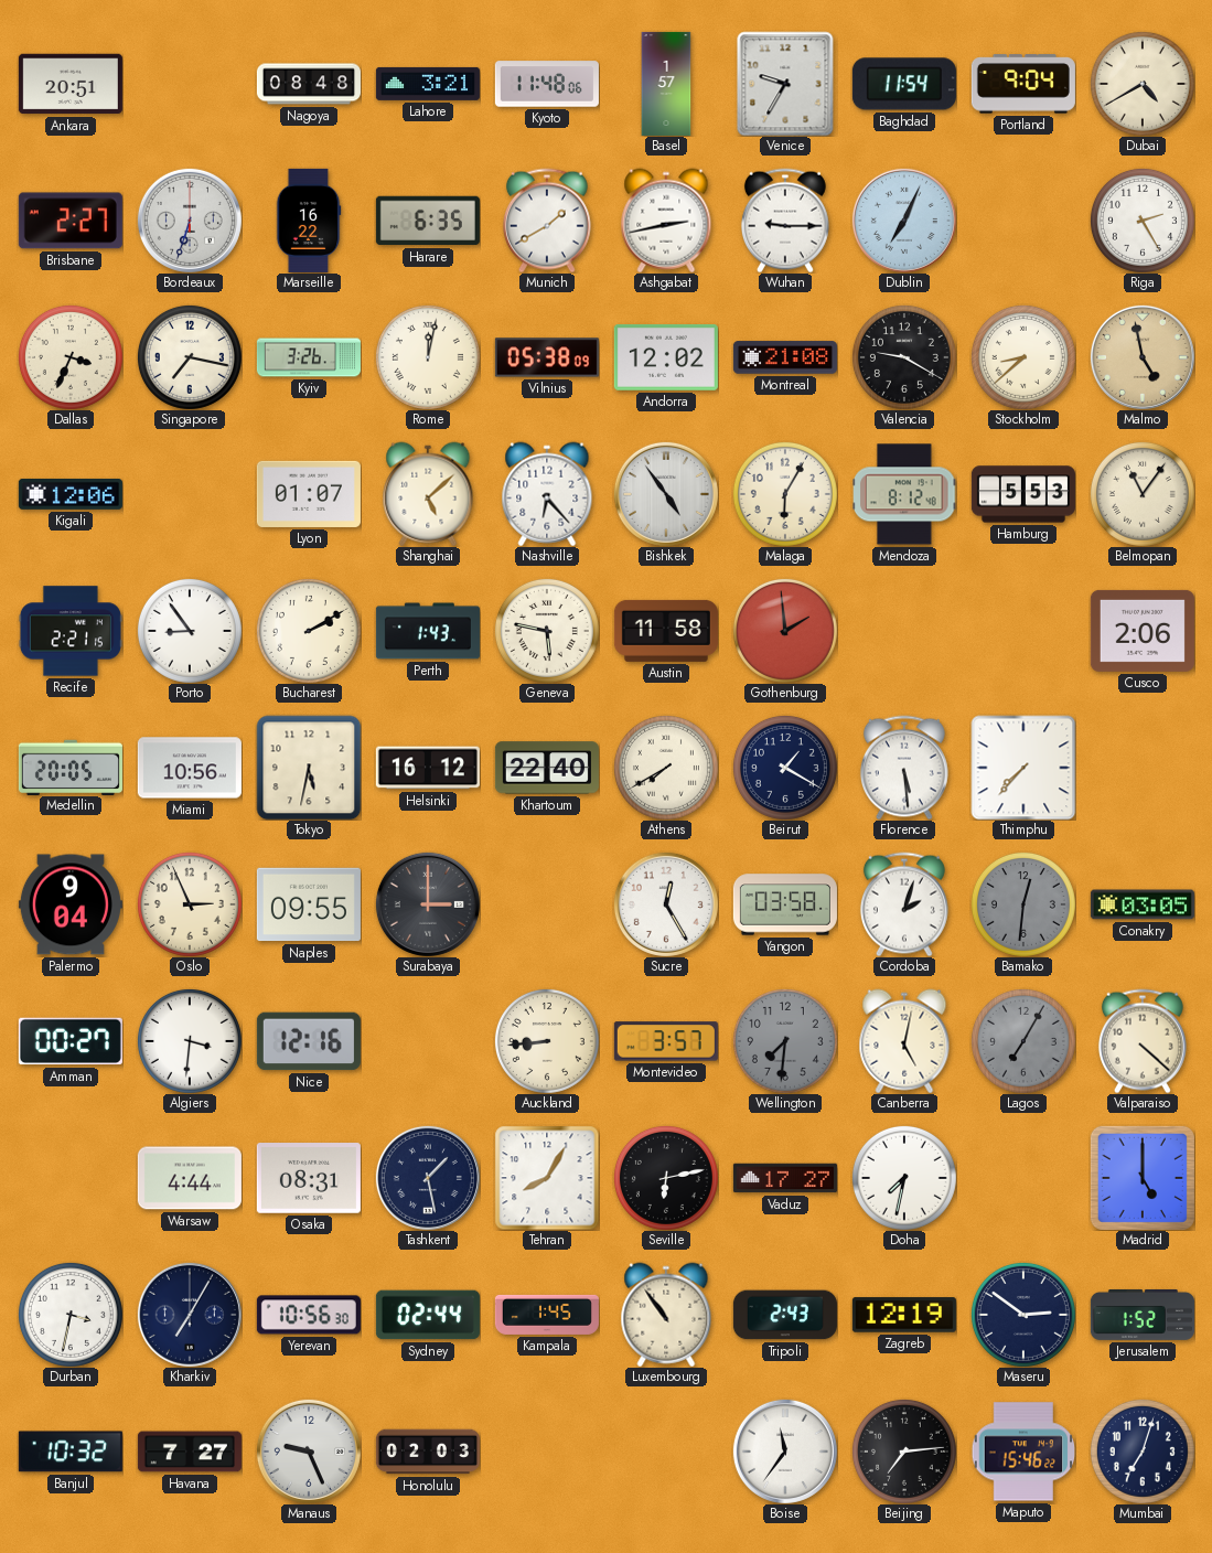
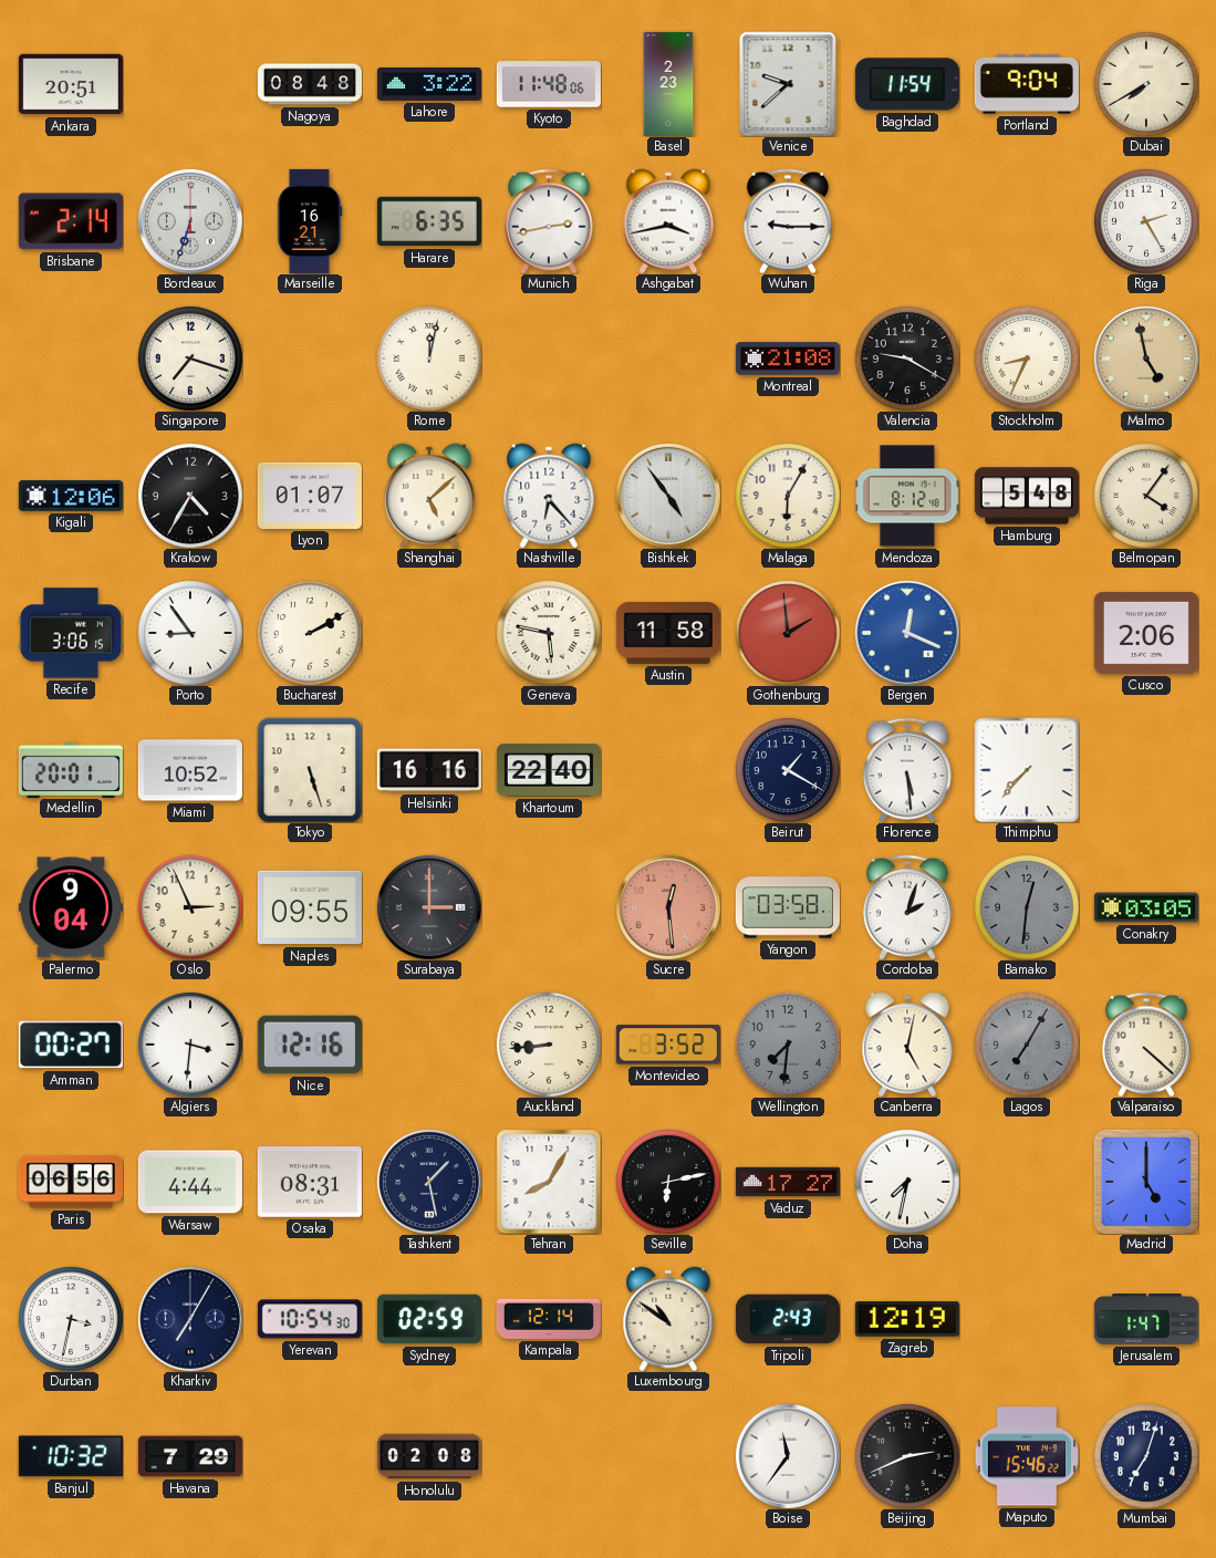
Lahore: 3:21 -> 3:22 (429, 84)
Basel: 1:57 -> 2:23 (668, 84)
Venice: 9:35 -> 9:38 (788, 84)
Dubai: 4:40 -> 7:40 (1146, 84)
Brisbane: 2:27 -> 2:14 (71, 221)
Marseille: 16:22 -> 16:21 (310, 221)
Munich: 1:40 -> 2:43 (549, 221)
Ashgabat: 2:43 -> 3:43 (668, 221)
Dublin: 7:04 -> none (904, 221)
Dallas: 3:34 -> none (71, 357)
Singapore: 7:17 -> 7:18 (190, 359)
Kyiv: 3:26 -> none (309, 357)
Vilnius: 05:38 -> none (547, 357)
Andorra: 12:02 -> none (666, 358)
Stockholm: 8:38 -> 8:34 (1027, 359)
Krakow: none -> 4:35 (190, 496)
Hamburg: 5:53 -> 5:48 (1027, 496)
Belmopan: 11:06 -> 4:06 (1146, 496)
Recife: 2:21 -> 3:06 (71, 633)
Perth: 1:43 -> none (428, 631)
Bergen: none -> 12:19 (907, 633)
Medellin: 20:05 -> 20:01 (71, 769)
Miami: 10:56 -> 10:52 (190, 770)
Tokyo: 5:32 -> 5:27 (310, 770)
Helsinki: 16:12 -> 16:16 (429, 770)
Athens: 7:40 -> none (666, 768)
Sucre: 12:25 -> 12:29 (668, 907)
Sucre dial: white -> salmon (668, 907)
Montevideo: 3:57 -> 3:52 (668, 1045)
Paris: none -> 06:56 (71, 1182)
Yerevan: 10:56 -> 10:54 (310, 1319)
Sydney: 02:44 -> 02:59 (429, 1319)
Kampala: 1:45 -> 12:14 (549, 1319)
Luxembourg: 10:54 -> 10:51 (668, 1319)
Maseru: 2:51 -> none (1023, 1315)
Jerusalem: 1:52 -> 1:47 (1146, 1319)
Havana: 7:27 -> 7:29 (190, 1456)
Manaus: 9:26 -> none (309, 1452)
Honolulu: 02:03 -> 02:08 (429, 1456)
Beijing: 7:14 -> 2:41 (907, 1456)
